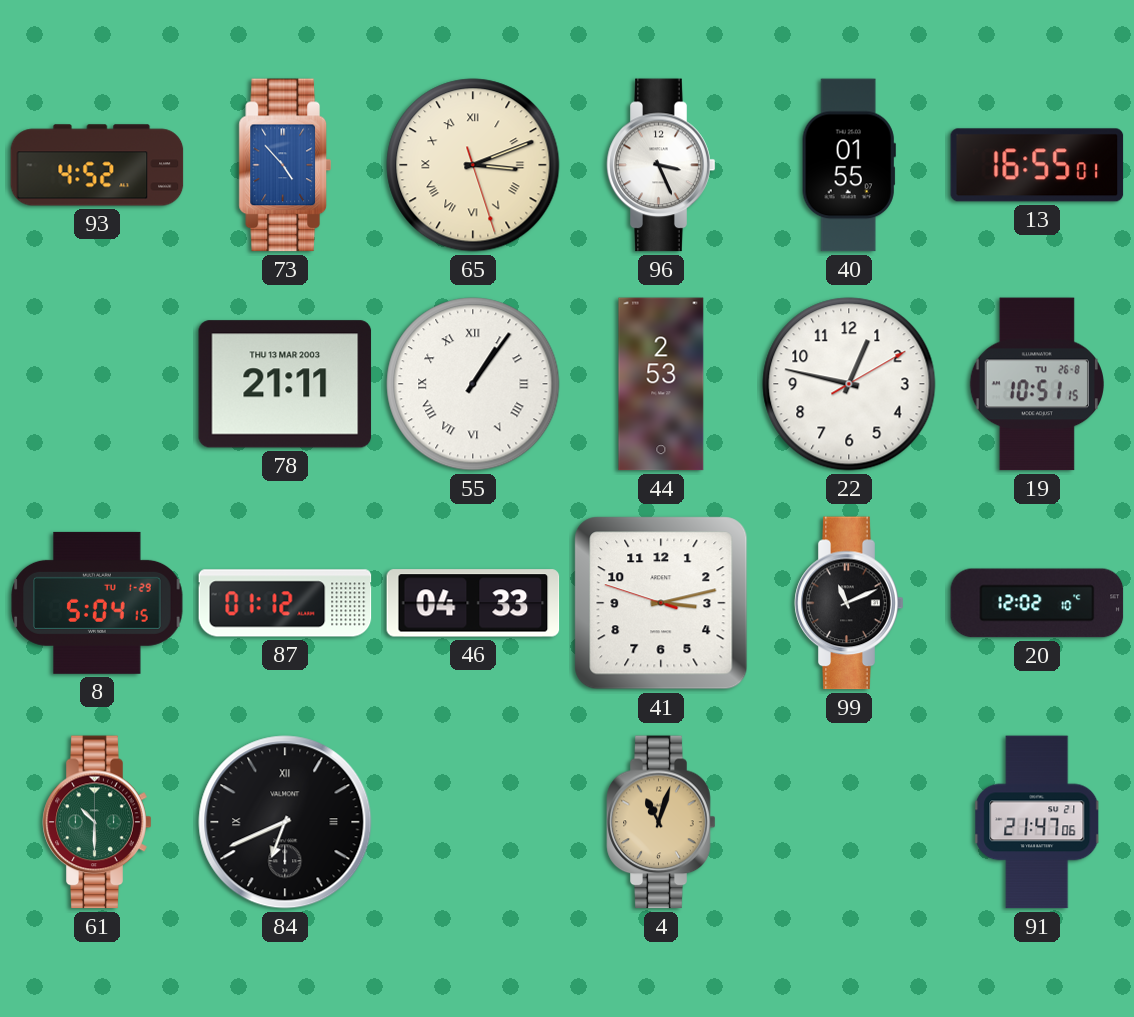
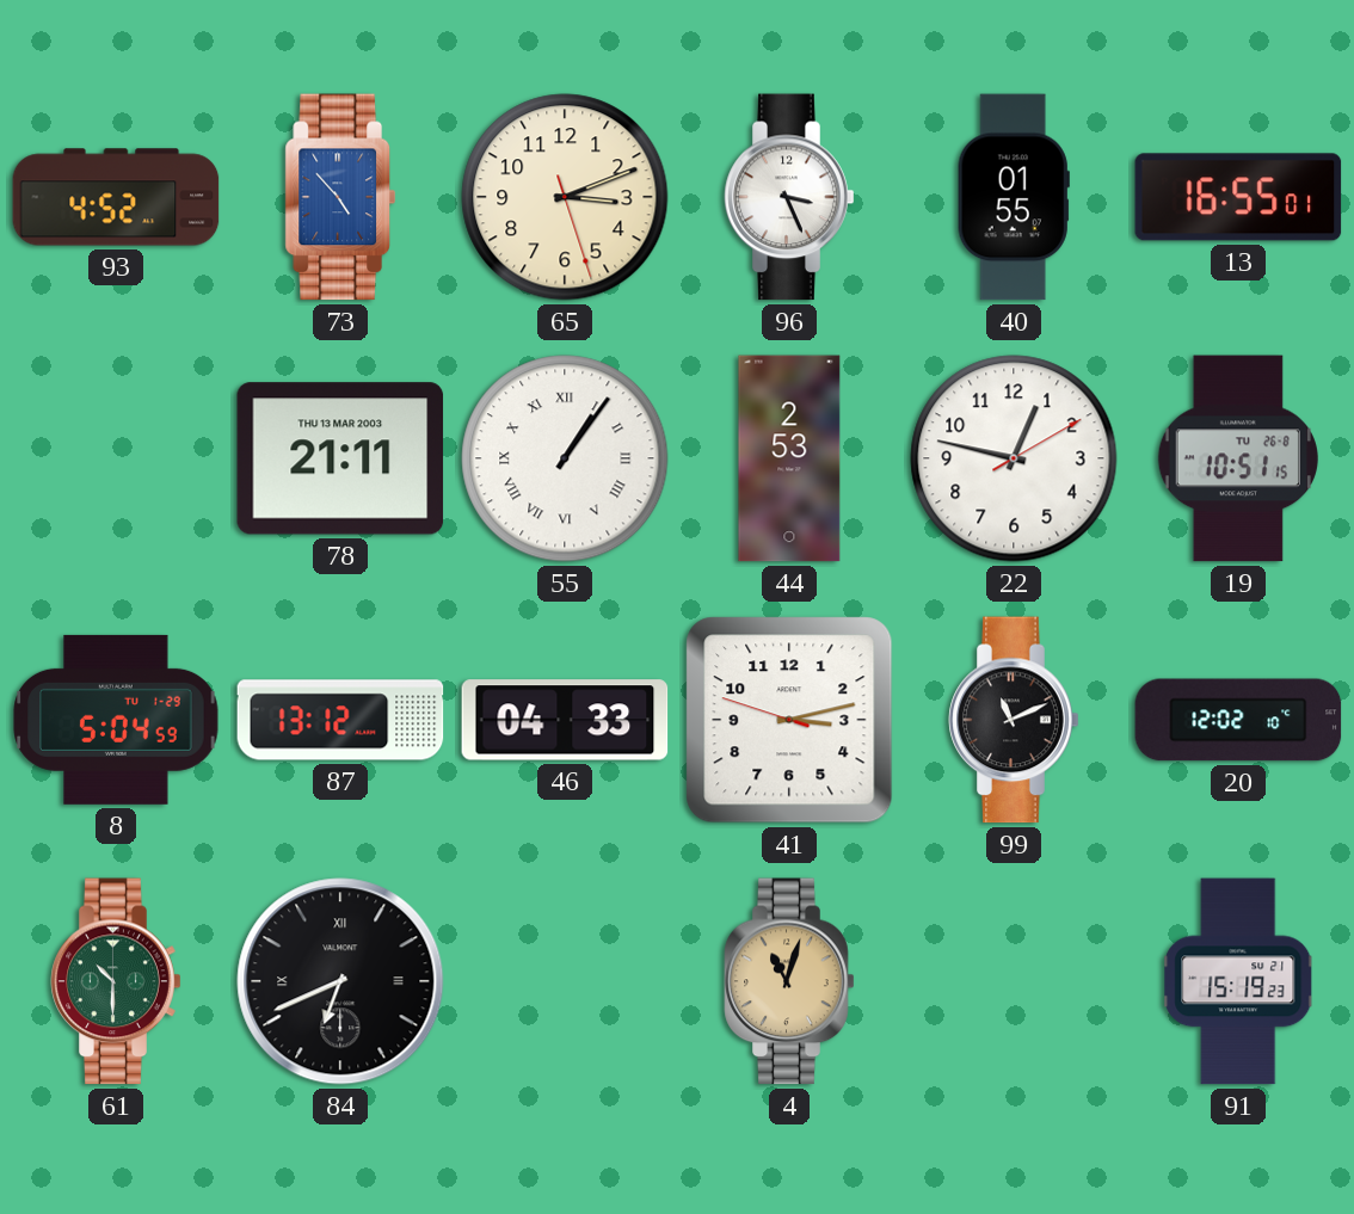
65 numerals: Roman -> Arabic (565, 197)
8: 5:04:15 -> 5:04:59 (116, 720)
87: 01:12 -> 13:12 (340, 720)
91: 21:47 -> 15:19 (1238, 981)
